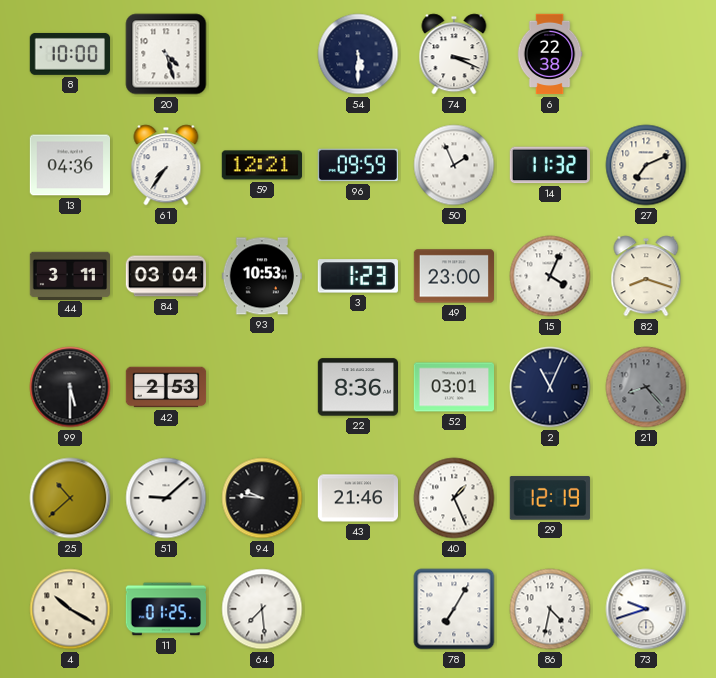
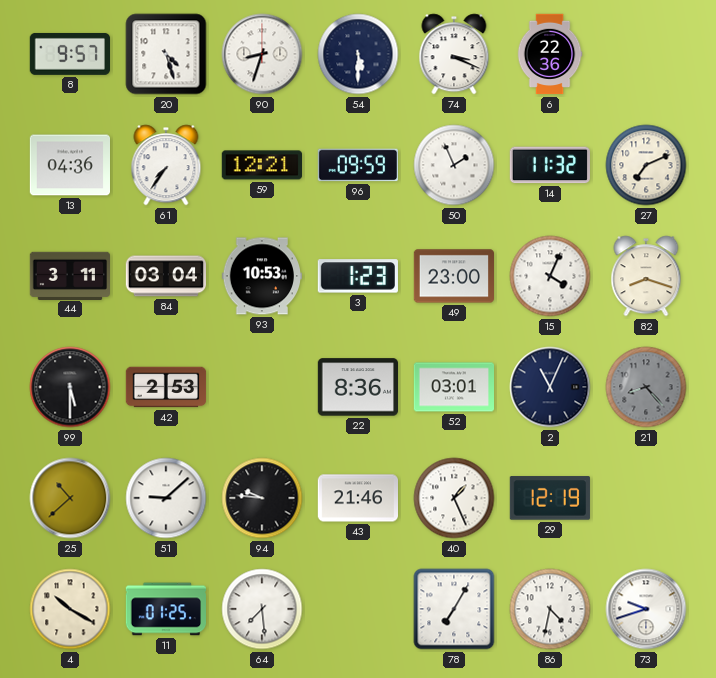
8: 10:00 -> 9:57 (69, 54)
90: none -> 8:33 (262, 54)
6: 22:38 -> 22:36 (550, 54)
